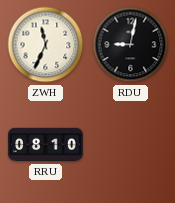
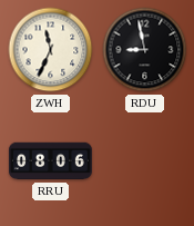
RDU: 9:02 -> 8:58 (145, 50)
RRU: 08:10 -> 08:06 (50, 161)
